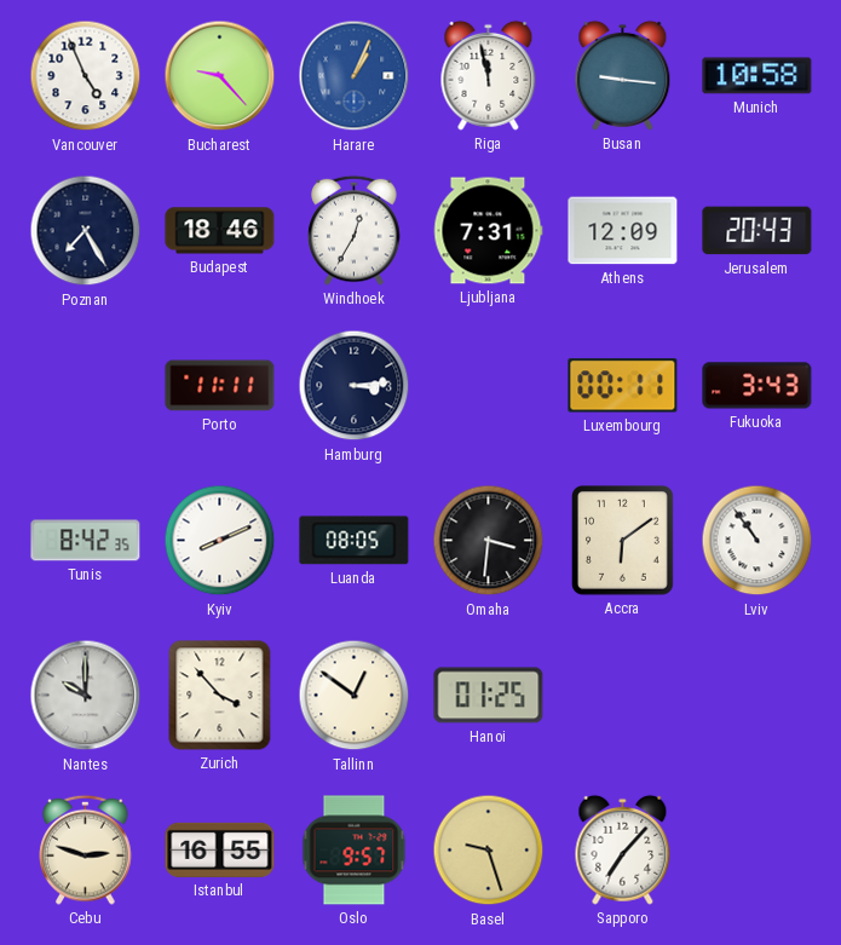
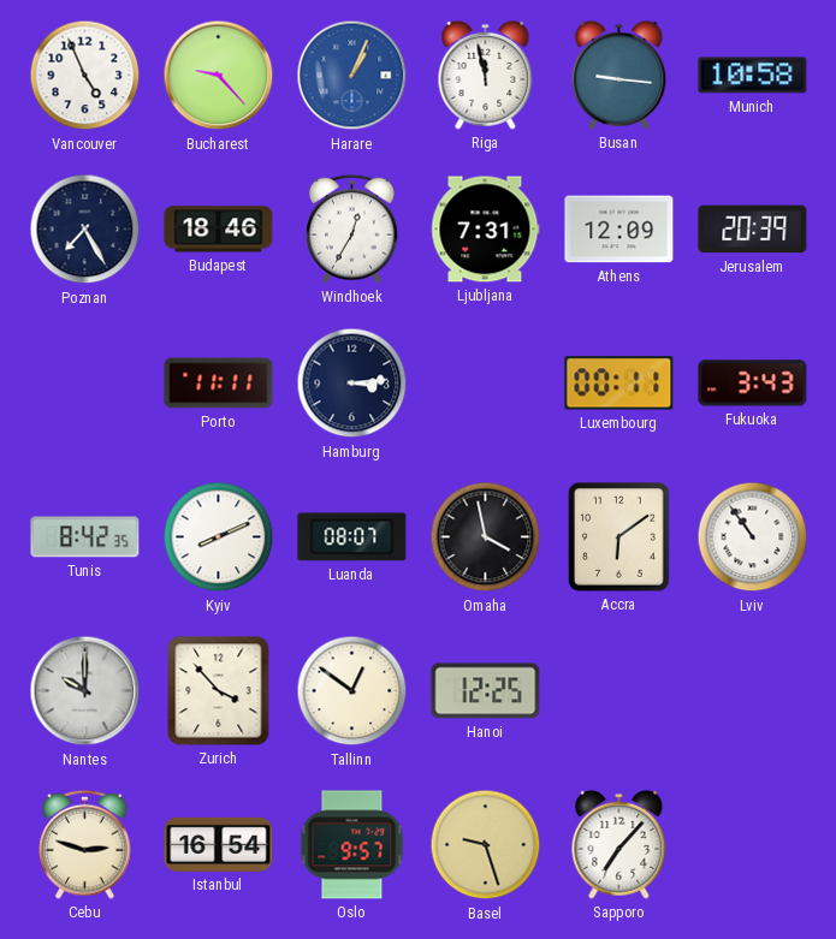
Jerusalem: 20:43 -> 20:39 (753, 230)
Luanda: 08:05 -> 08:07 (352, 537)
Omaha: 3:31 -> 3:58 (486, 537)
Hanoi: 01:25 -> 12:25 (486, 691)
Istanbul: 16:55 -> 16:54 (219, 844)
